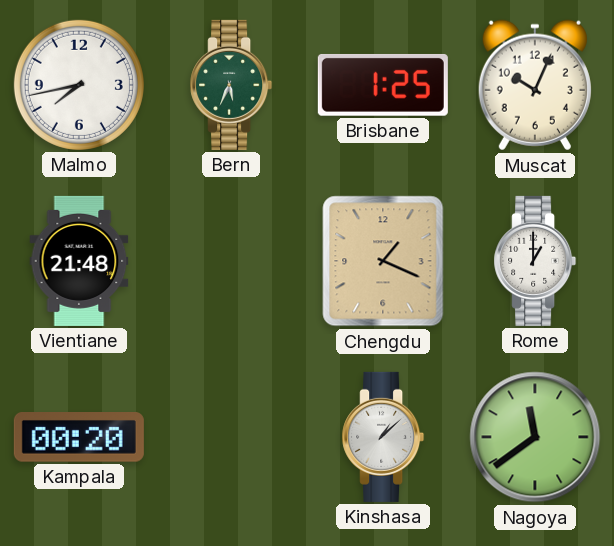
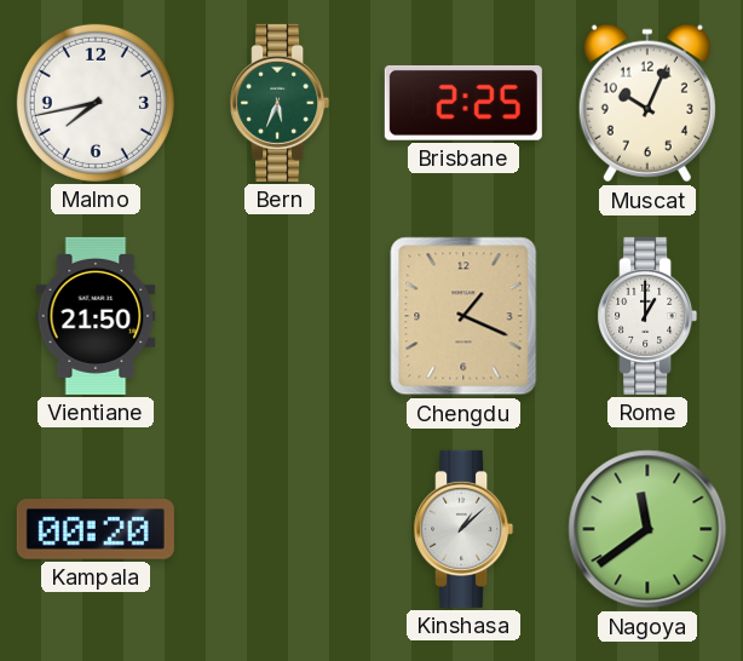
Brisbane: 1:25 -> 2:25 (463, 103)
Vientiane: 21:48 -> 21:50 (96, 316)
